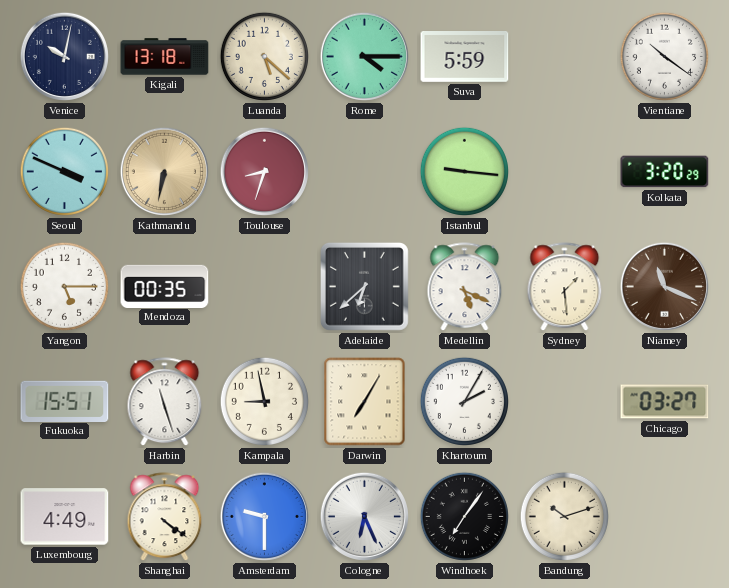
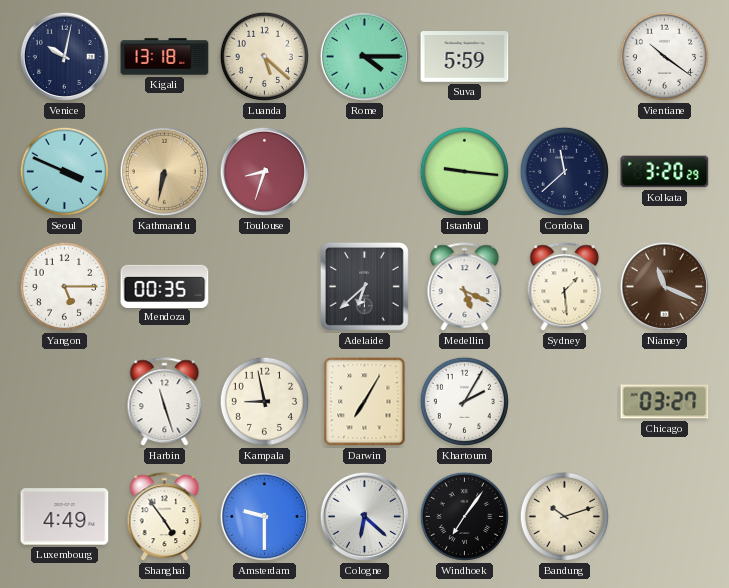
Cordoba: none -> 11:38 (564, 171)
Fukuoka: 15:51 -> none (65, 401)
Shanghai: 4:21 -> 4:54 (165, 517)
Cologne: 6:26 -> 6:22 (364, 516)
